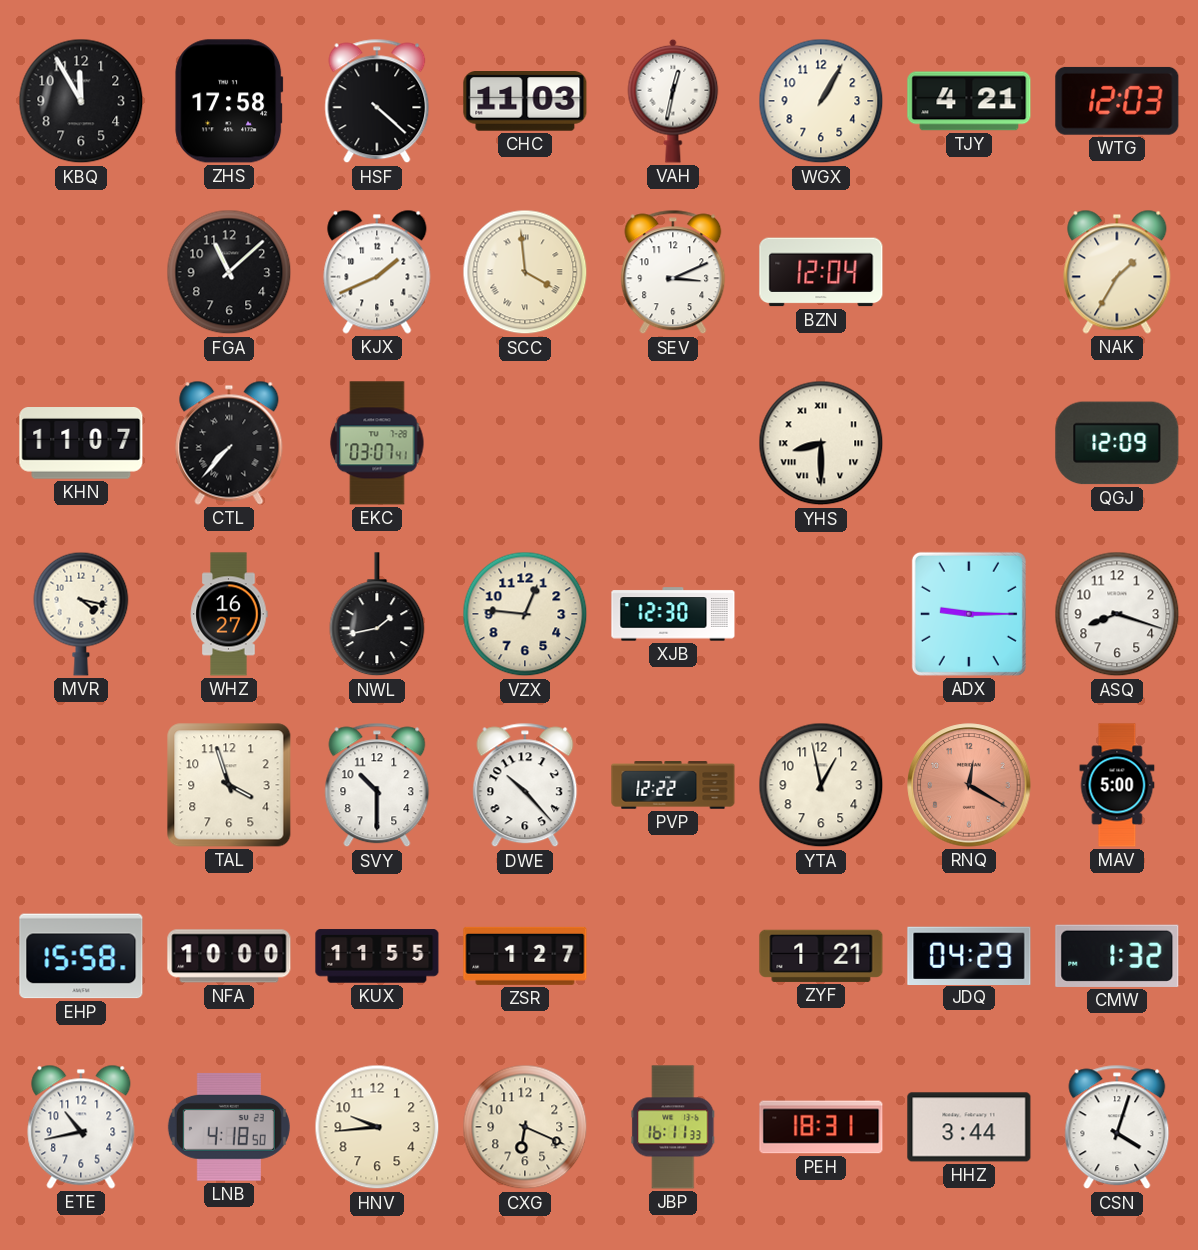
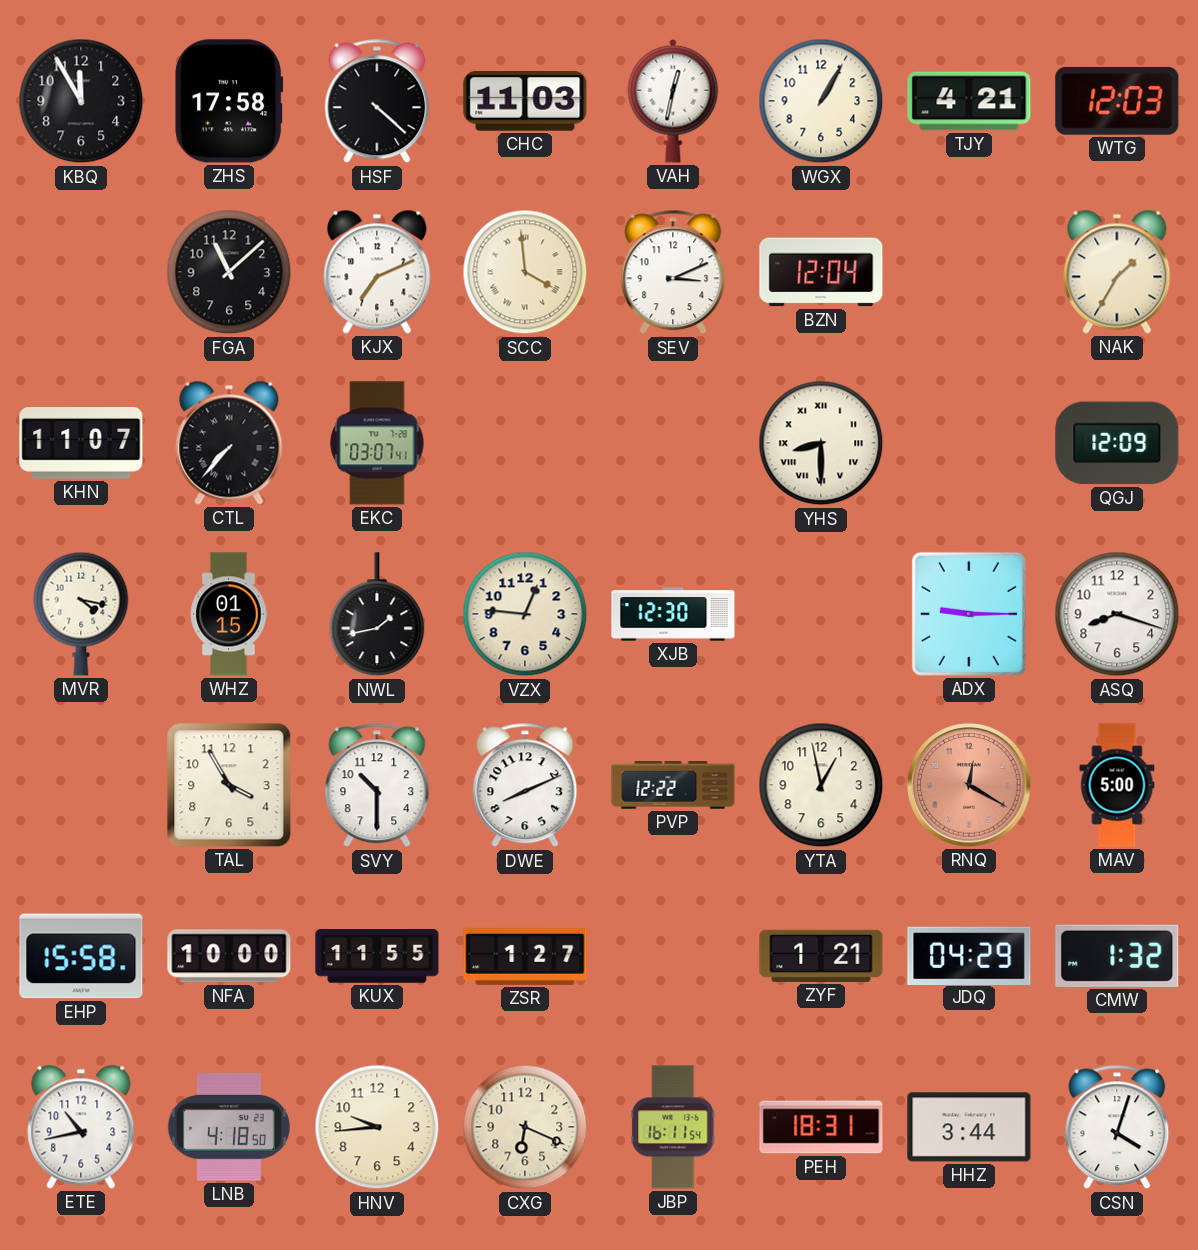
KJX: 1:41 -> 7:11 (377, 272)
WHZ: 16:27 -> 01:15 (229, 614)
TAL: 3:57 -> 3:55 (229, 785)
DWE: 10:23 -> 8:11 (525, 785)
JBP: 16:11:33 -> 16:11:54 (673, 1127)
